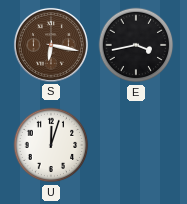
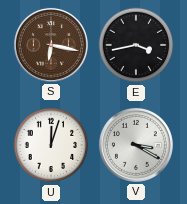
V: none -> 3:20 (136, 145)
